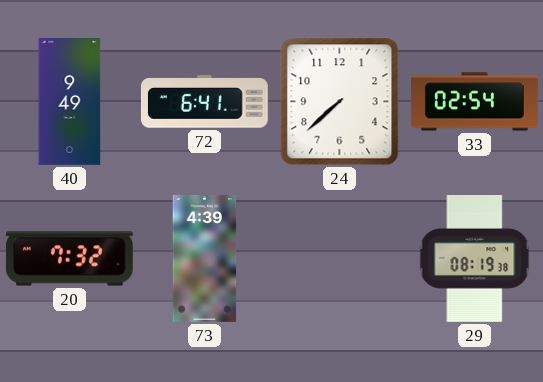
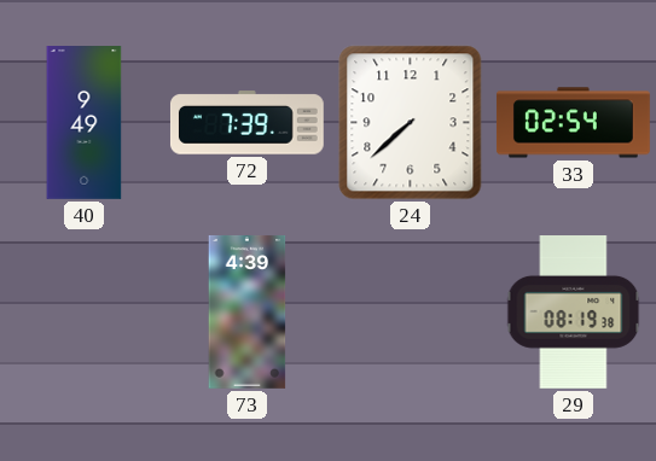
72: 6:41 -> 7:39 (246, 123)
20: 7:32 -> none (69, 259)
